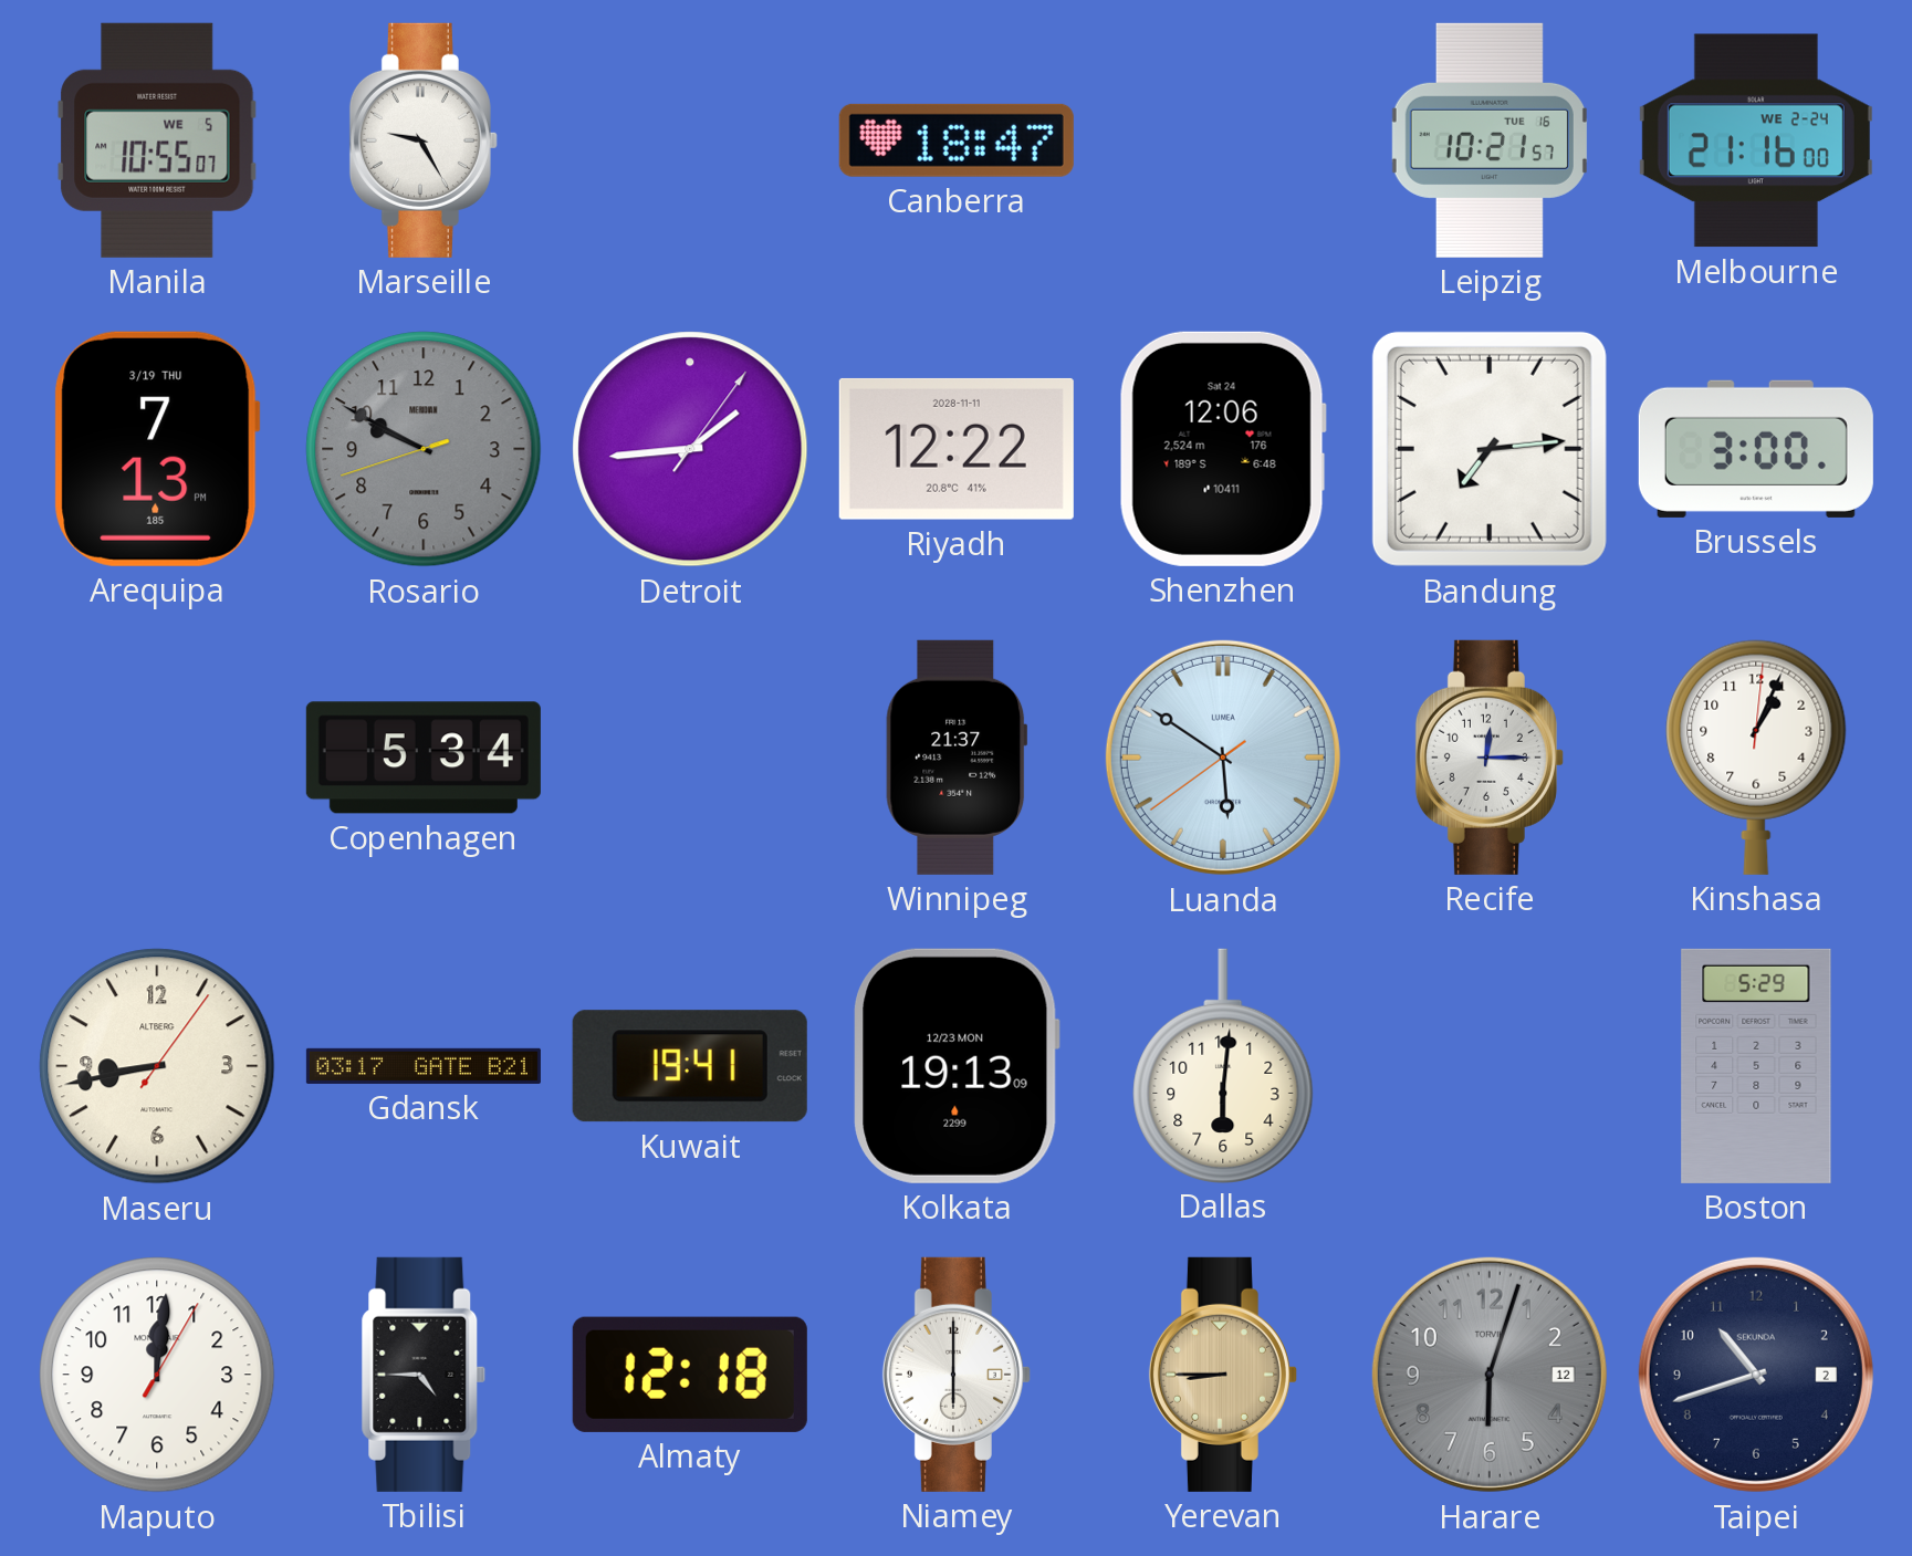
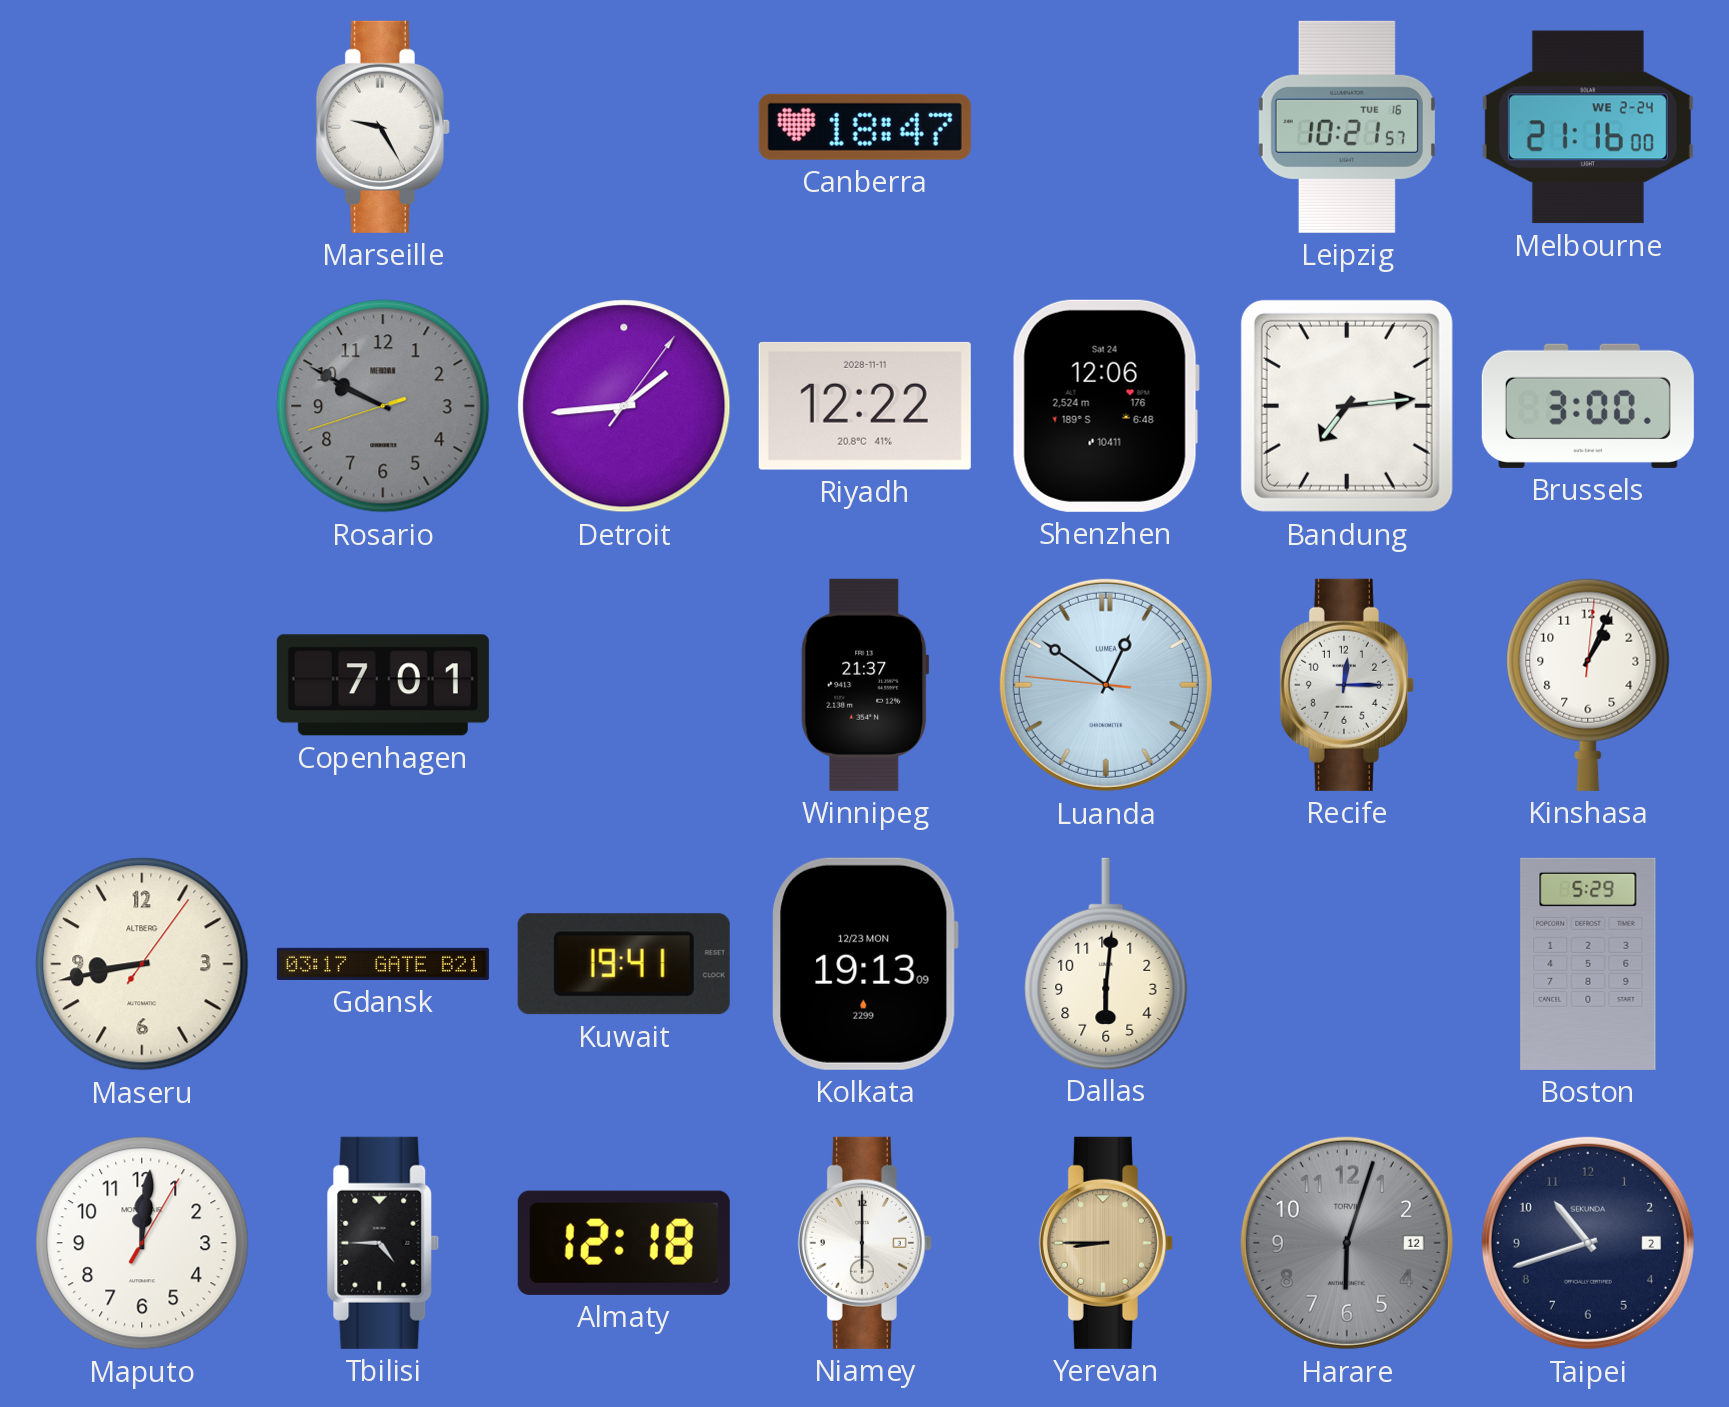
Manila: 10:55 -> none (157, 140)
Arequipa: 7:13 -> none (157, 449)
Copenhagen: 5:34 -> 7:01 (383, 685)
Luanda: 5:50 -> 12:50 (1106, 685)
